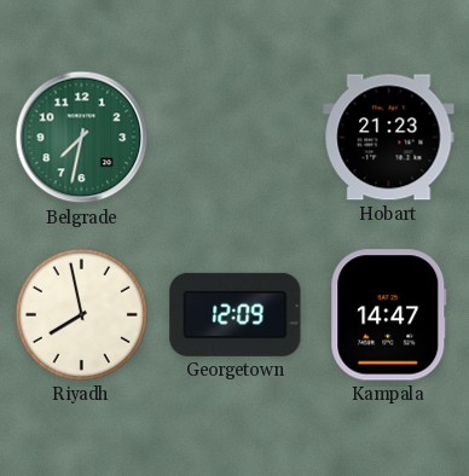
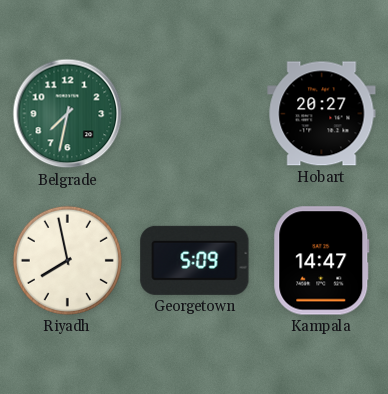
Hobart: 21:23 -> 20:27 (322, 114)
Georgetown: 12:09 -> 5:09 (195, 260)
